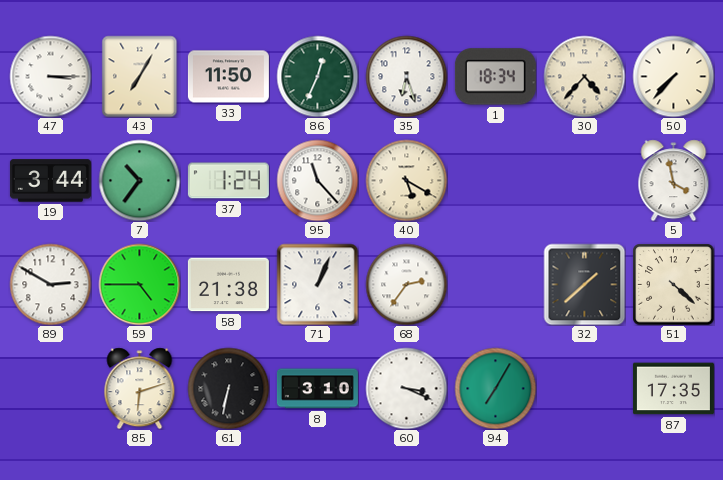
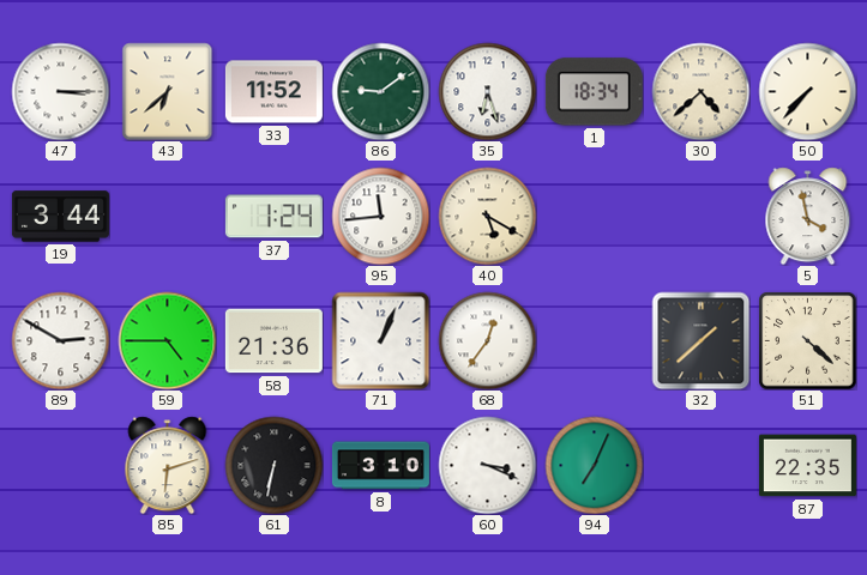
43: 7:05 -> 6:38 (168, 91)
33: 11:50 -> 11:52 (273, 92)
86: 12:34 -> 9:09 (380, 91)
30: 4:37 -> 4:38 (700, 91)
7: 10:36 -> none (139, 180)
95: 11:23 -> 11:44 (380, 216)
58: 21:38 -> 21:36 (273, 341)
68: 2:36 -> 12:36 (487, 340)
94: 7:05 -> 7:04 (594, 465)
87: 17:35 -> 22:35 (807, 466)
